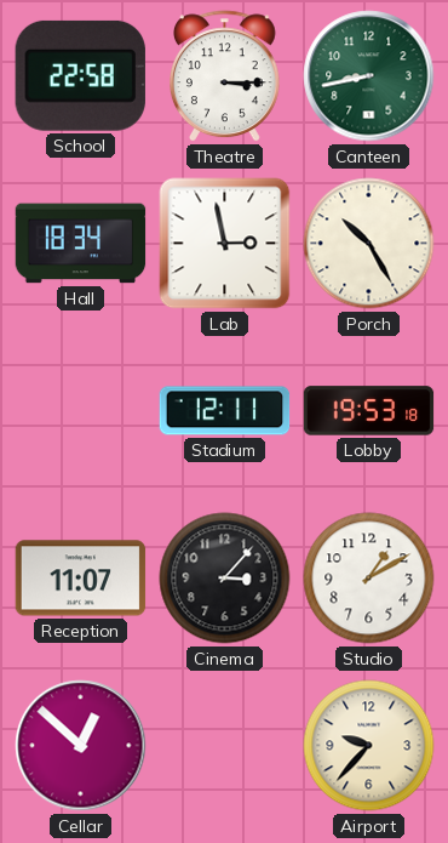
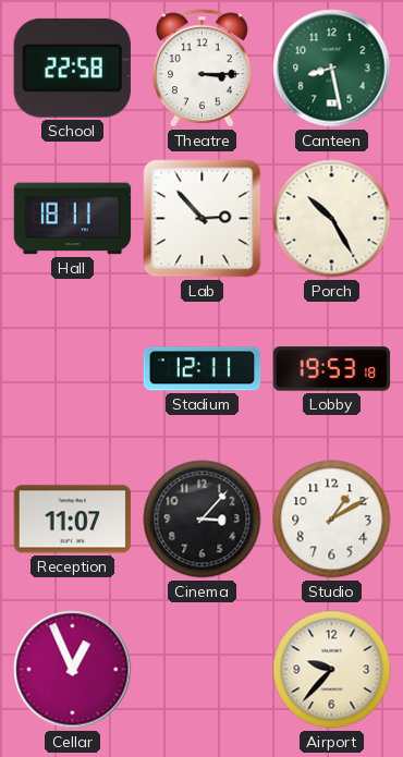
Canteen: 8:43 -> 8:28 (332, 69)
Hall: 18:34 -> 18:11 (73, 219)
Lab: 2:58 -> 2:53 (203, 219)
Cellar: 12:52 -> 12:56 (73, 670)
